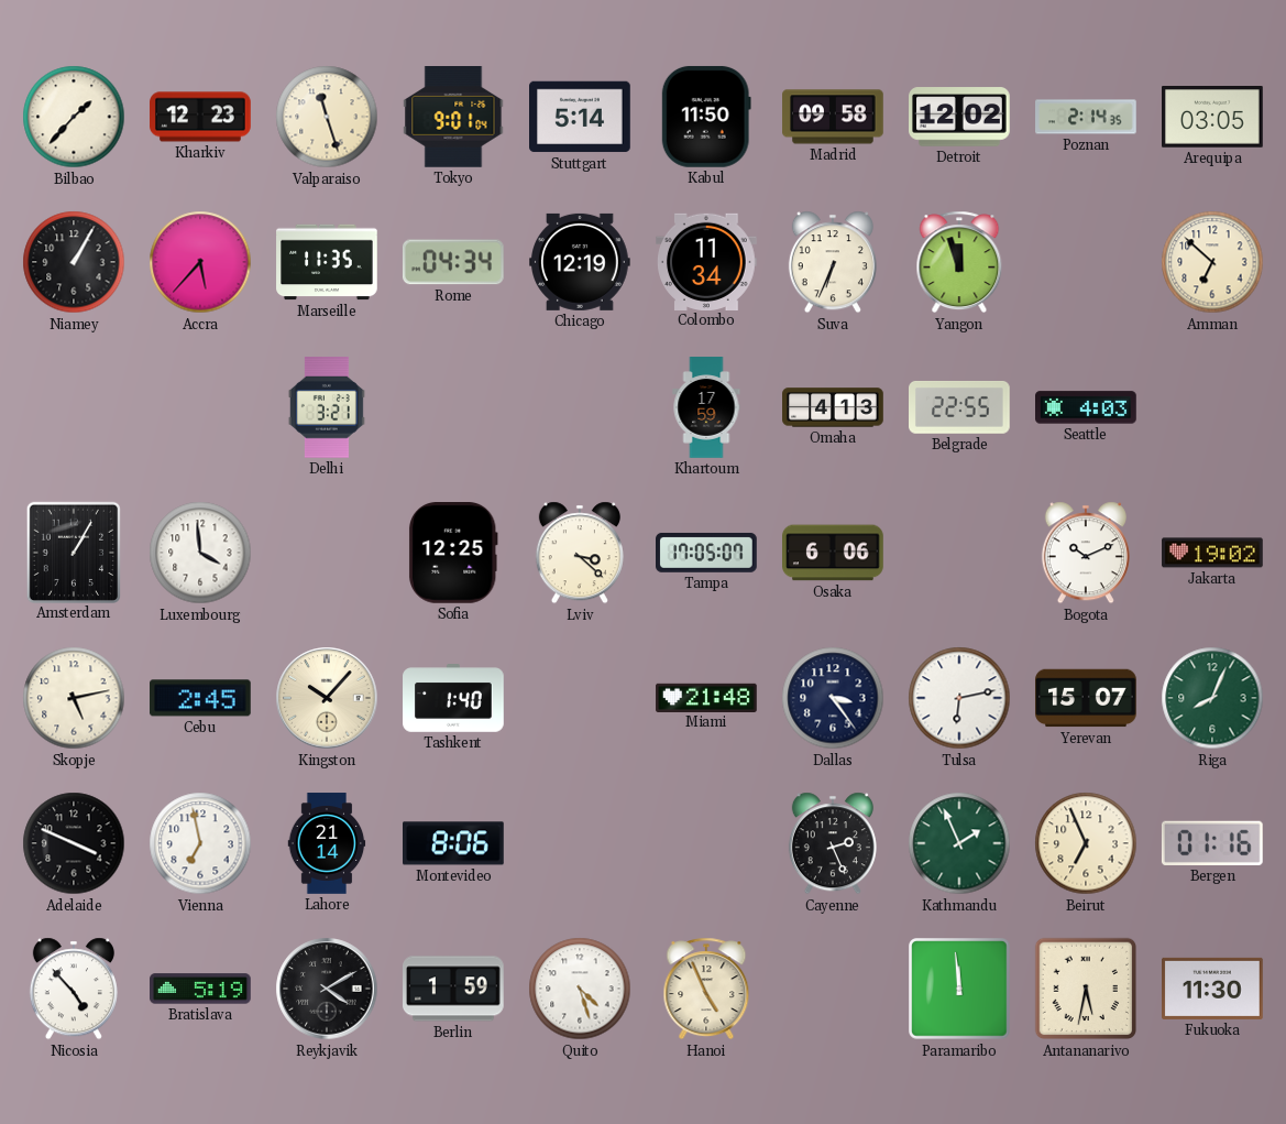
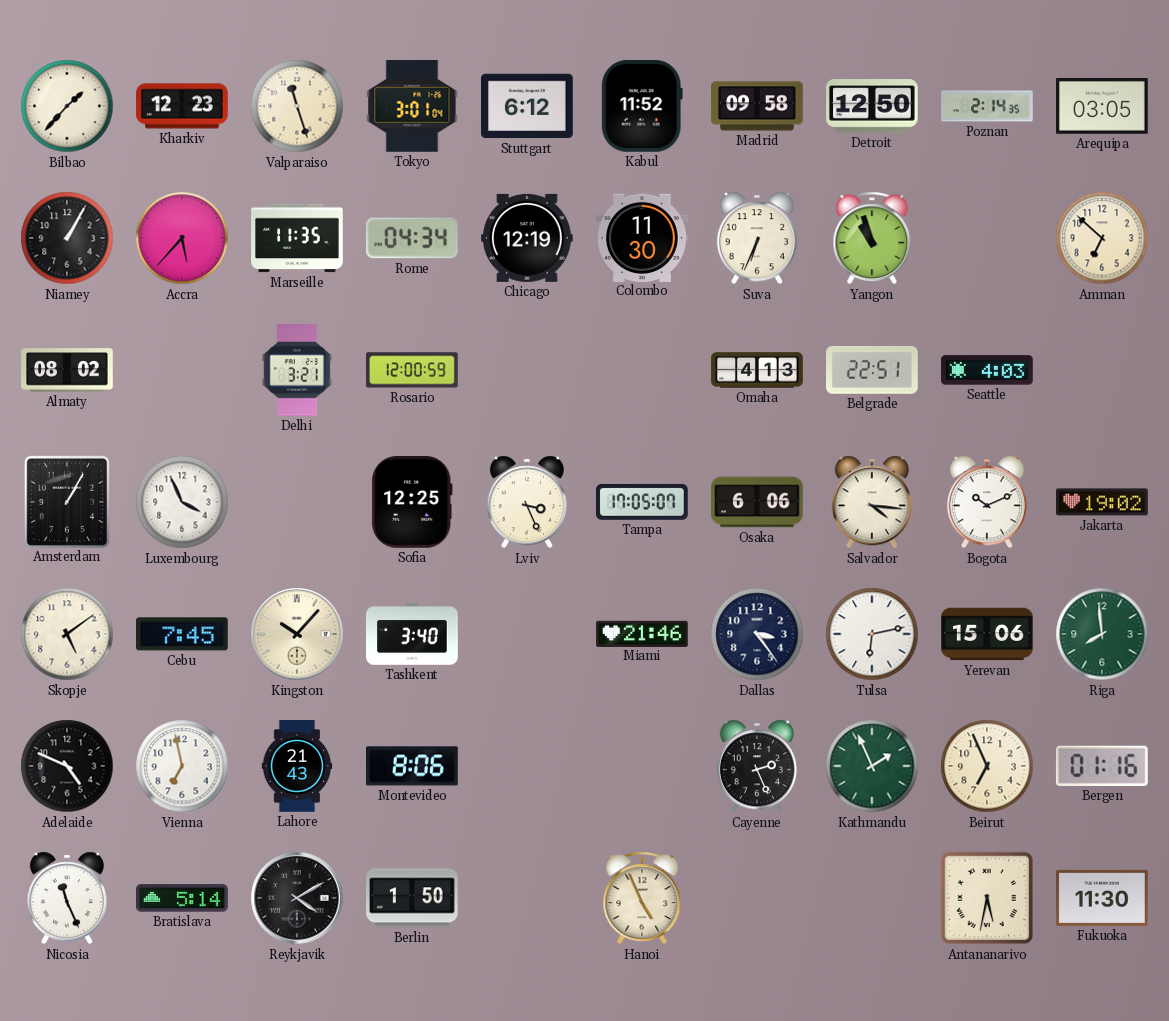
Tokyo: 9:01 -> 3:01 (412, 107)
Stuttgart: 5:14 -> 6:12 (528, 106)
Kabul: 11:50 -> 11:52 (642, 106)
Detroit: 12:02 -> 12:50 (872, 106)
Colombo: 11:34 -> 11:30 (643, 237)
Yangon: 11:57 -> 10:57 (872, 238)
Almaty: none -> 08:02 (67, 370)
Rosario: none -> 12:00 (412, 370)
Khartoum: 17:59 -> none (706, 407)
Belgrade: 22:55 -> 22:51 (873, 370)
Luxembourg: 3:59 -> 3:56 (182, 502)
Lviv: 3:22 -> 3:26 (527, 502)
Salvador: none -> 4:16 (872, 502)
Skopje: 5:13 -> 5:09 (67, 634)
Cebu: 2:45 -> 7:45 (183, 634)
Tashkent: 1:40 -> 3:40 (412, 634)
Miami: 21:48 -> 21:46 (642, 633)
Yerevan: 15:07 -> 15:06 (987, 634)
Riga: 8:04 -> 7:59 (1102, 634)
Adelaide: 3:49 -> 4:49 (67, 766)
Lahore: 21:14 -> 21:43 (297, 766)
Nicosia: 4:53 -> 11:26 (67, 898)
Bratislava: 5:19 -> 5:14 (183, 898)
Berlin: 1:59 -> 1:50 (413, 898)
Quito: 4:27 -> none (580, 989)
Paramaribo: 11:59 -> none (959, 989)
